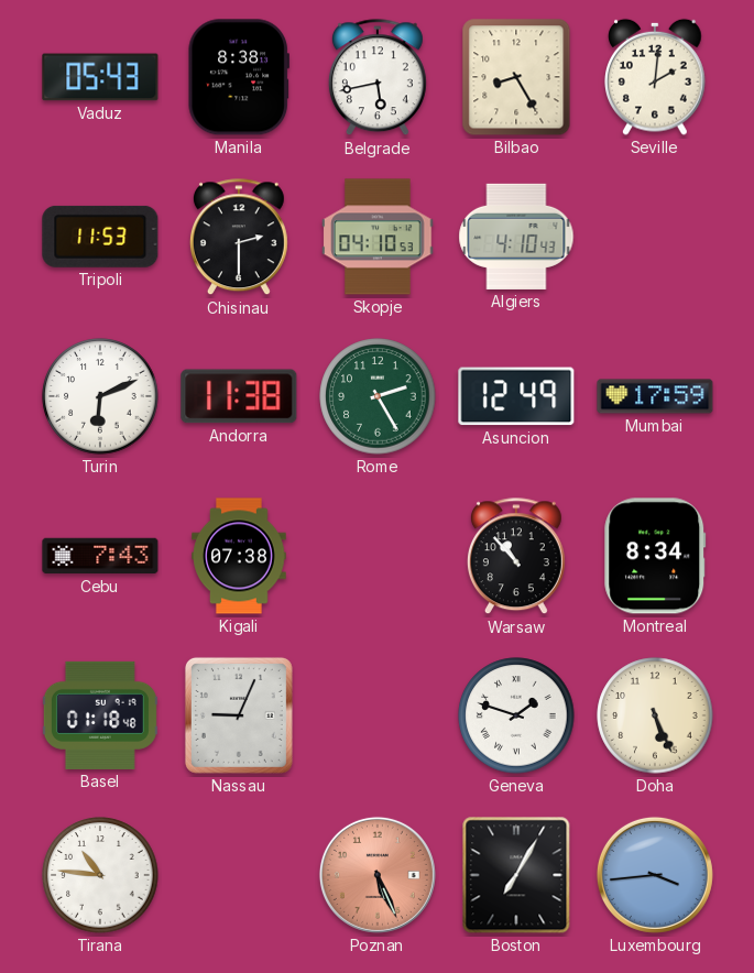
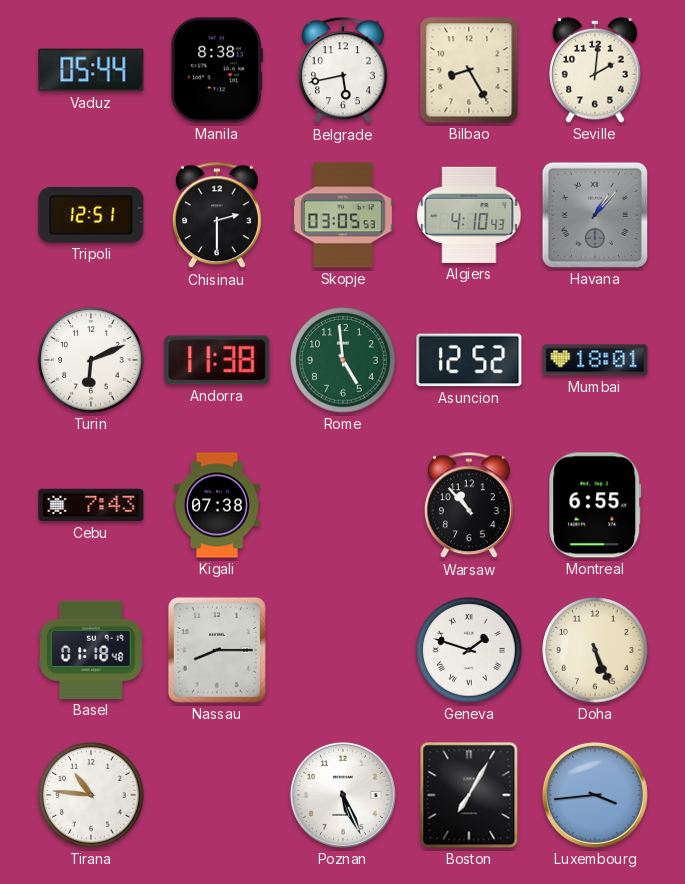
Vaduz: 05:43 -> 05:44 (91, 70)
Tripoli: 11:53 -> 12:51 (91, 215)
Skopje: 04:10 -> 03:05 (343, 215)
Havana: none -> 1:07 (595, 215)
Rome: 2:25 -> 4:59 (343, 360)
Asuncion: 12:49 -> 12:52 (469, 360)
Mumbai: 17:59 -> 18:01 (595, 360)
Montreal: 8:34 -> 6:55 (595, 505)
Nassau: 9:04 -> 8:15 (217, 650)
Poznan dial: salmon -> white (343, 795)
